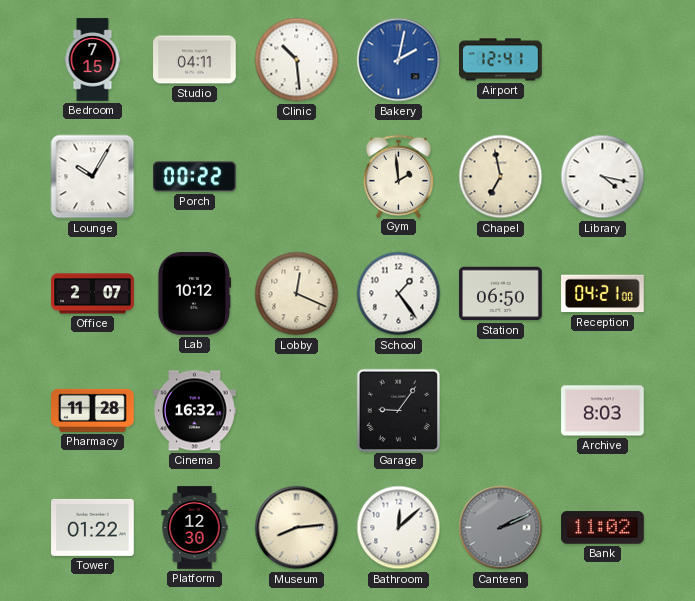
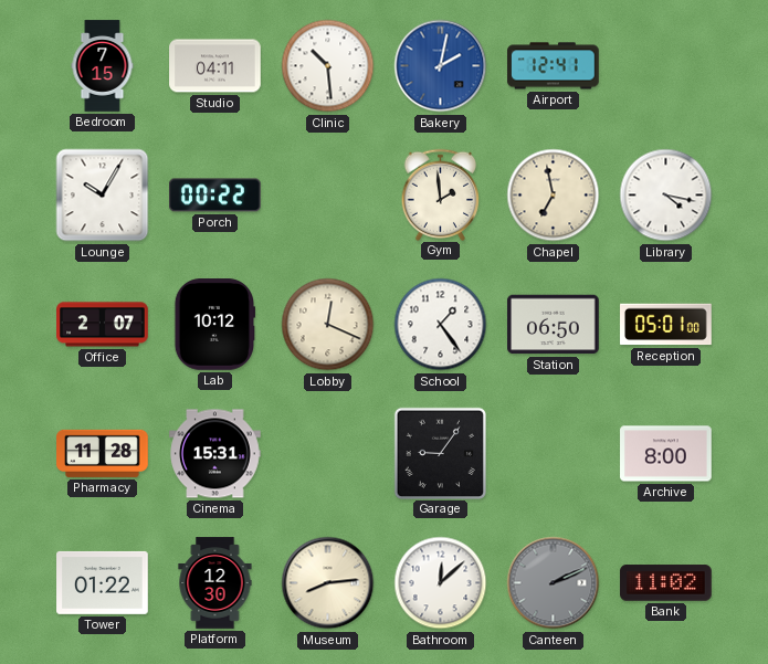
Reception: 04:21 -> 05:01 (666, 325)
Cinema: 16:32 -> 15:31 (215, 454)
Archive: 8:03 -> 8:00 (666, 454)
